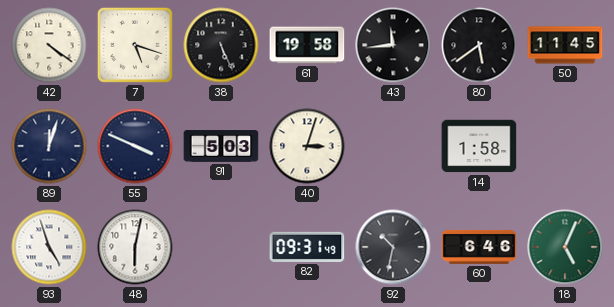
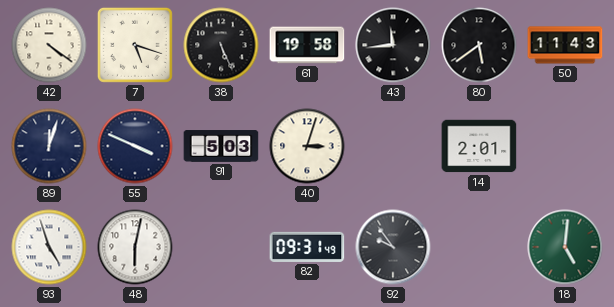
50: 11:45 -> 11:43 (565, 45)
14: 1:58 -> 2:01 (479, 146)
92: 10:32 -> 9:54 (393, 247)
60: 6:46 -> none (479, 247)
18: 5:04 -> 5:01 (565, 247)
